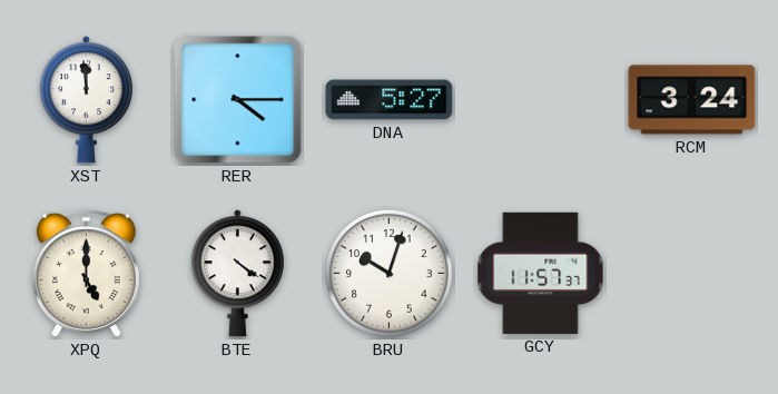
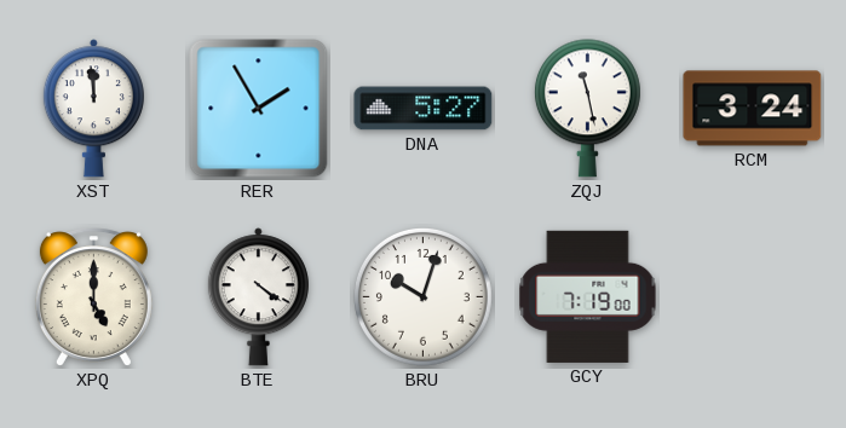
RER: 4:15 -> 1:55 (259, 109)
ZQJ: none -> 11:28 (587, 109)
GCY: 11:57 -> 7:19 (588, 296)
